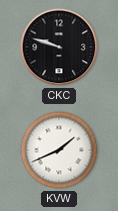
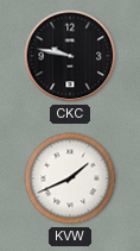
CKC: 9:48 -> 9:47 (70, 56)
